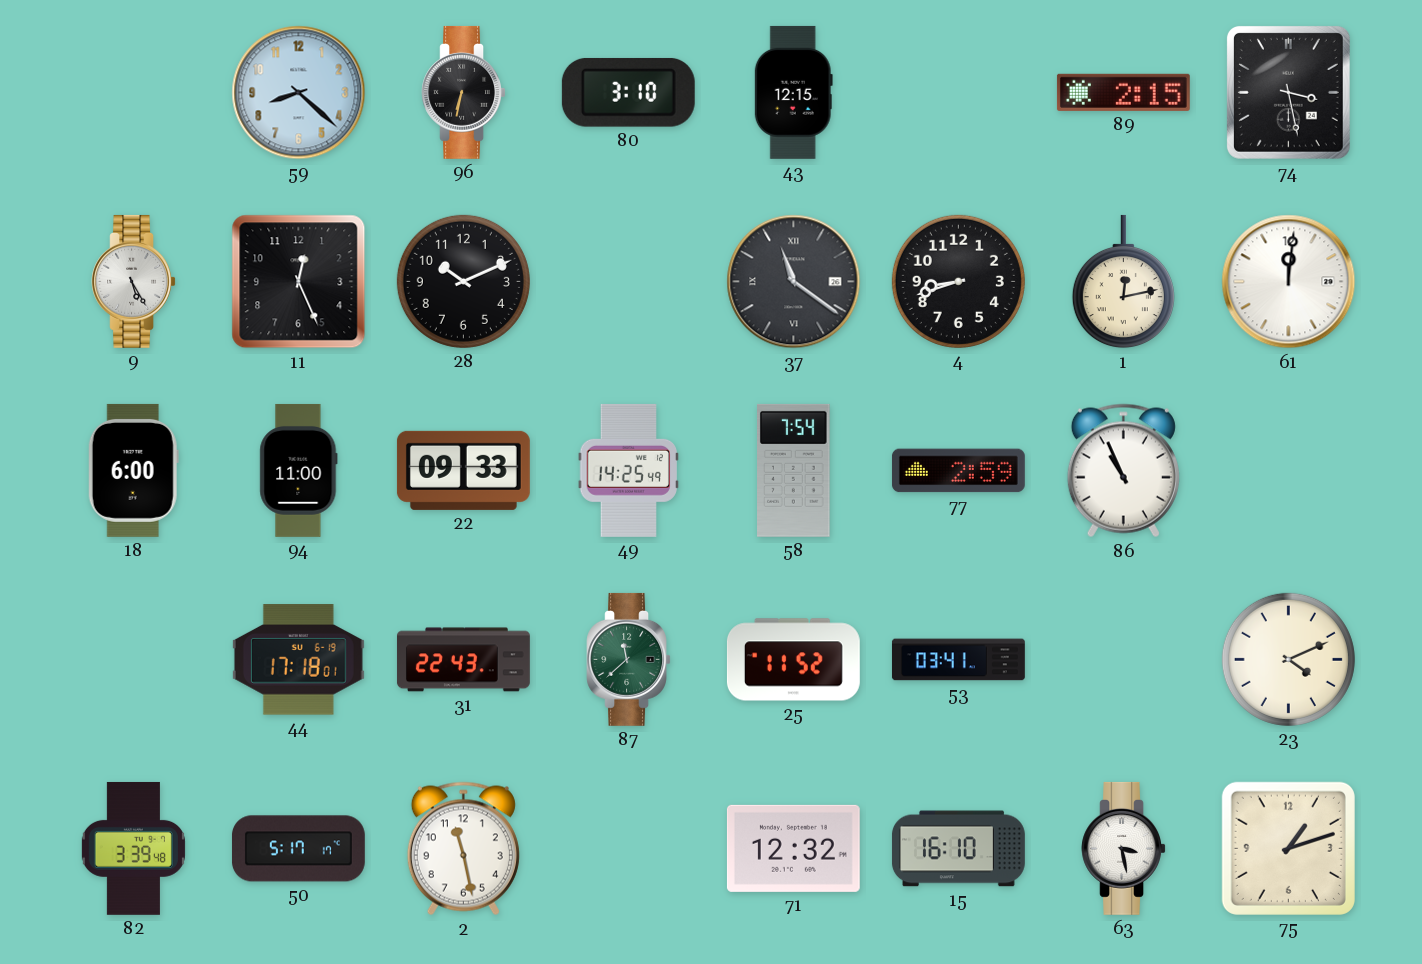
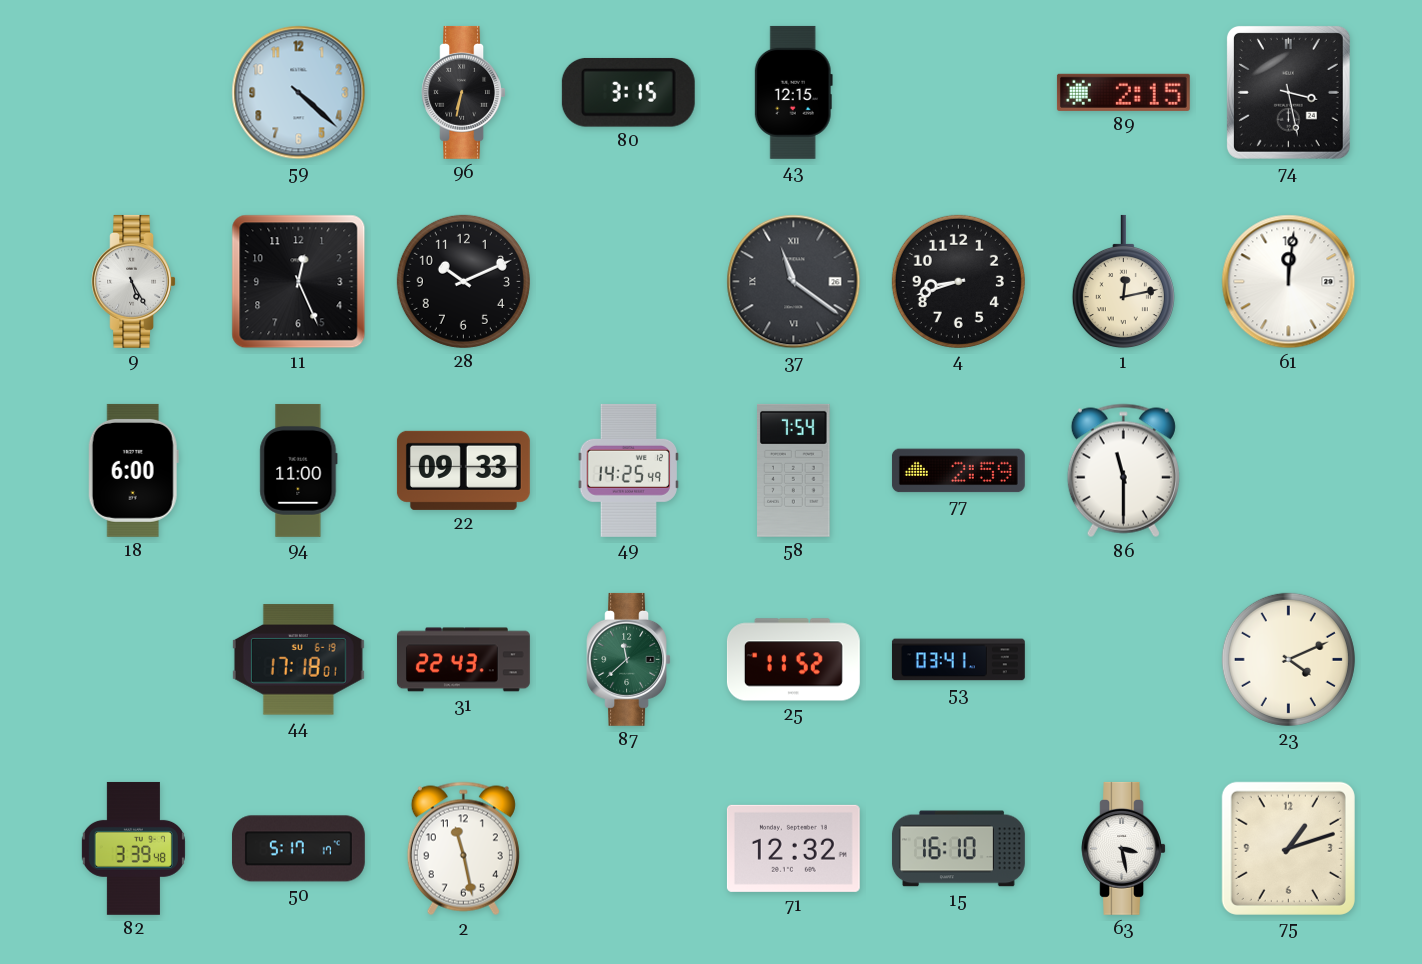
59: 8:22 -> 4:22 (299, 93)
80: 3:10 -> 3:15 (628, 92)
86: 10:56 -> 11:30 (1123, 471)
